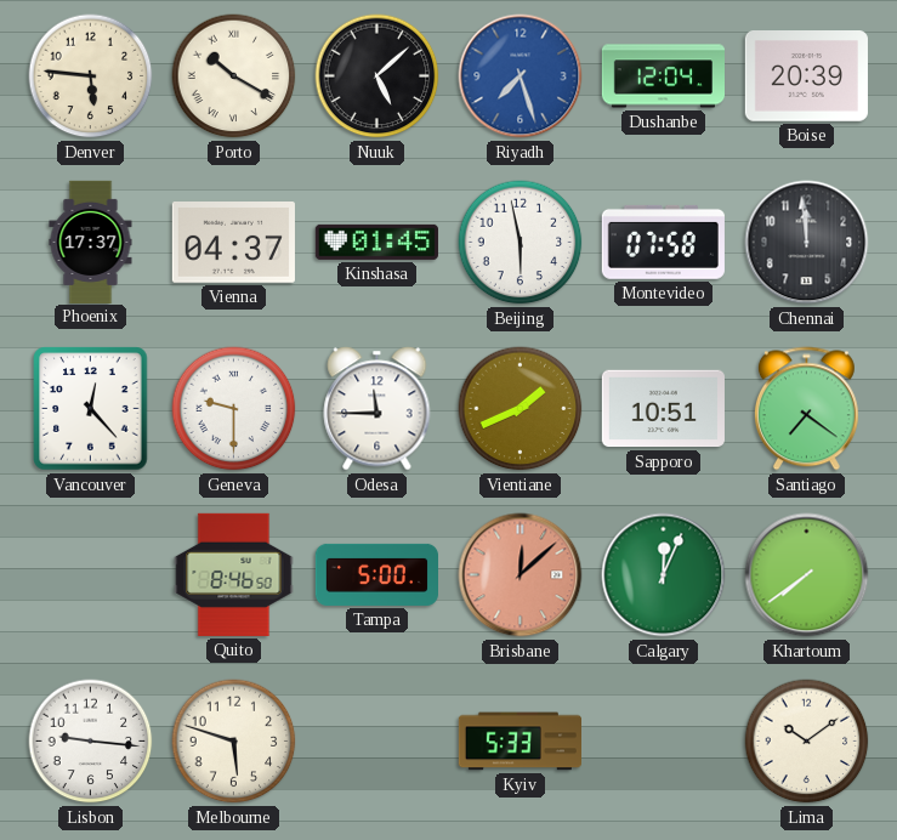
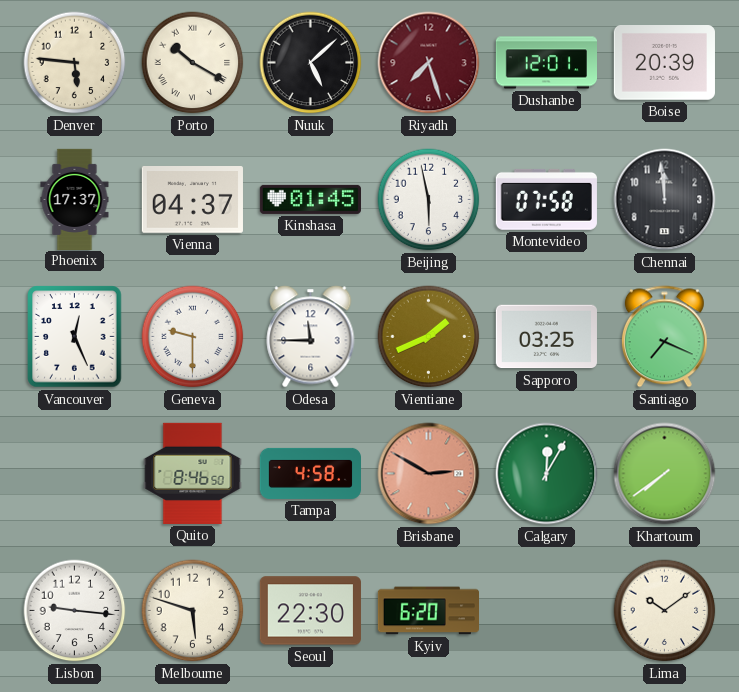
Riyadh dial: blue -> burgundy (429, 63)
Dushanbe: 12:04 -> 12:01 (546, 63)
Vancouver: 12:23 -> 12:26 (75, 337)
Sapporo: 10:51 -> 03:25 (546, 337)
Santiago: 7:21 -> 7:19 (664, 337)
Tampa: 5:00 -> 4:58 (310, 473)
Brisbane: 12:08 -> 2:50 (429, 474)
Calgary: 12:04 -> 12:05 (547, 474)
Seoul: none -> 22:30 (310, 611)
Kyiv: 5:33 -> 6:20 (428, 611)
